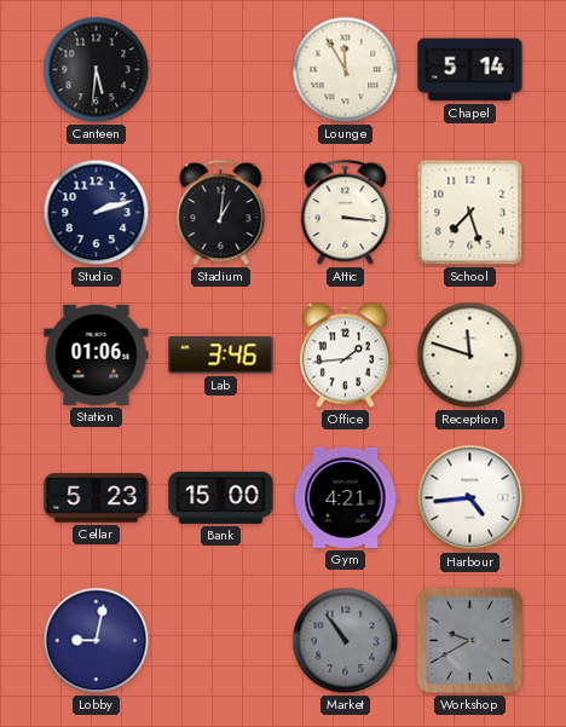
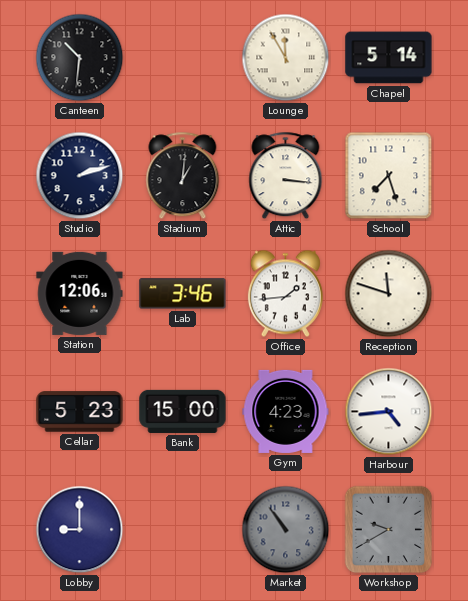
Canteen: 5:31 -> 10:31 (80, 58)
Station: 01:06 -> 12:06 (80, 293)
Gym: 4:21 -> 4:23 (286, 411)
Lobby: 9:02 -> 9:00 (80, 530)
